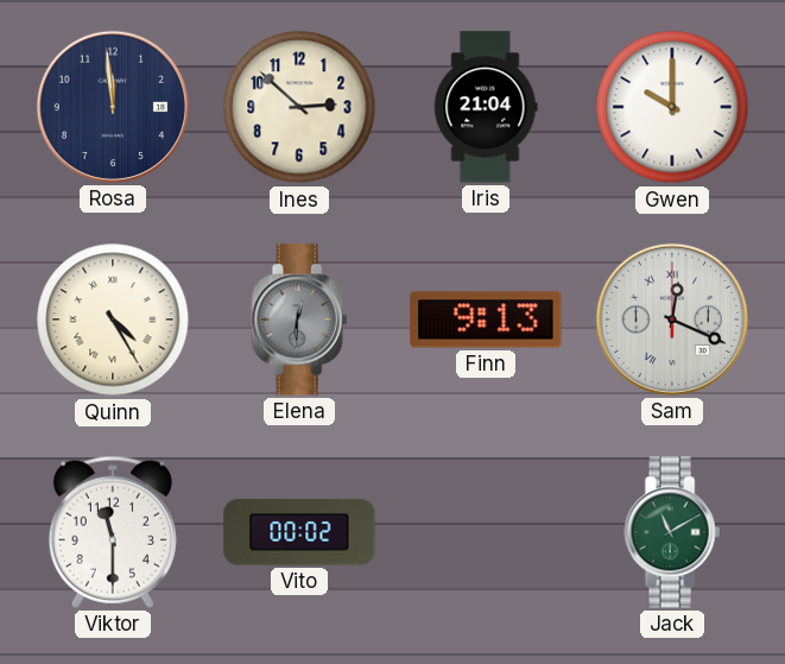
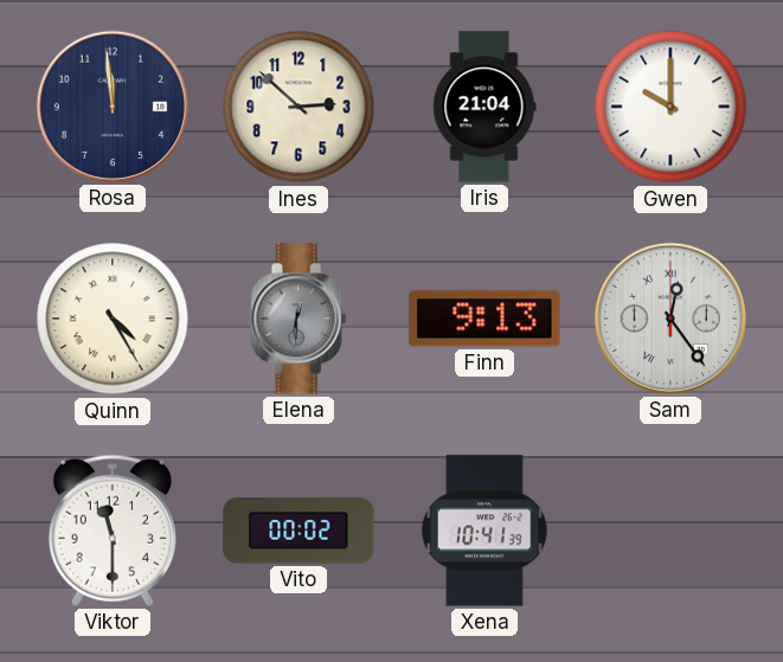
Sam: 12:19 -> 12:24 (670, 319)
Xena: none -> 10:41 (484, 531)
Jack: 11:10 -> none (672, 532)
